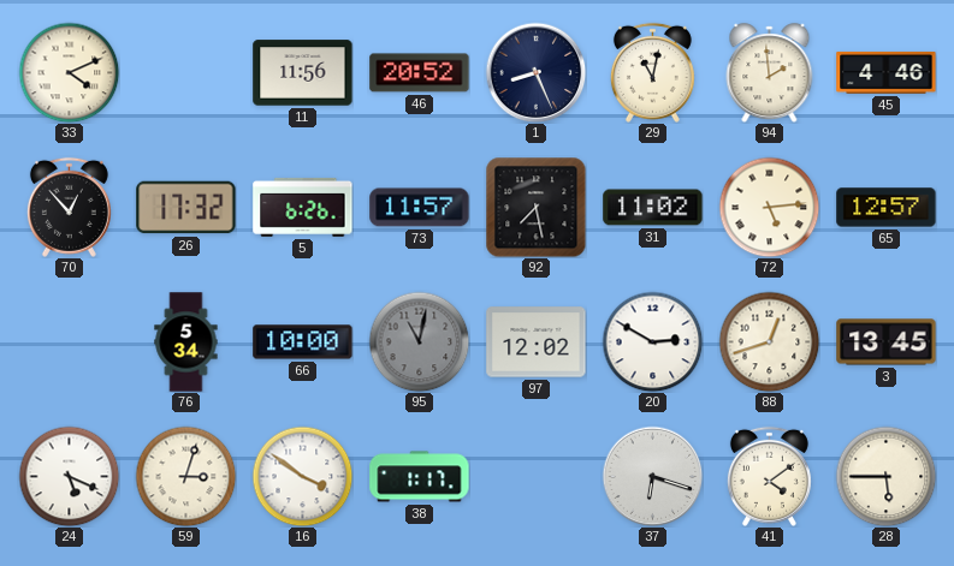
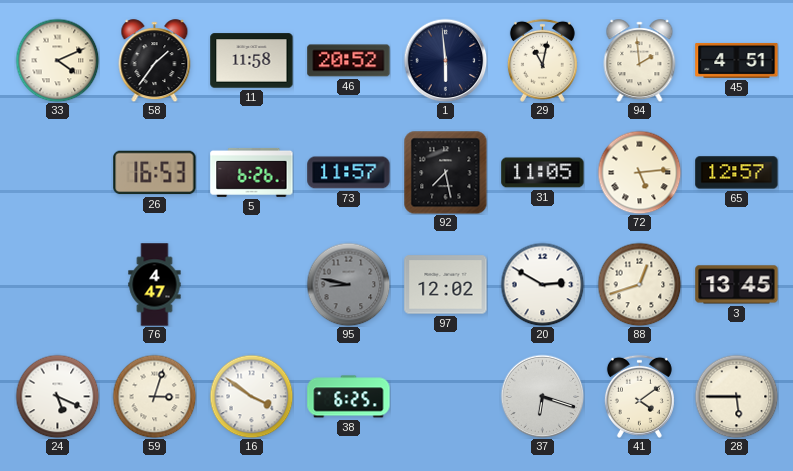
58: none -> 1:36 (155, 61)
11: 11:56 -> 11:58 (252, 61)
1: 8:26 -> 5:59 (445, 60)
45: 4:46 -> 4:51 (737, 60)
70: 12:53 -> none (69, 207)
26: 17:32 -> 16:53 (155, 173)
31: 11:02 -> 11:05 (543, 173)
76: 5:34 -> 4:47 (155, 285)
66: 10:00 -> none (303, 342)
95: 11:02 -> 8:47 (348, 284)
38: 1:17 -> 6:25 (349, 397)
